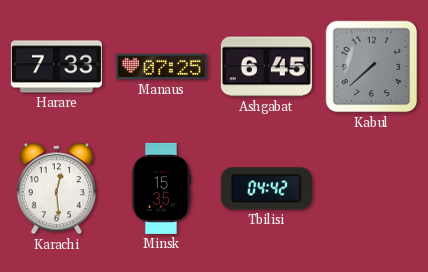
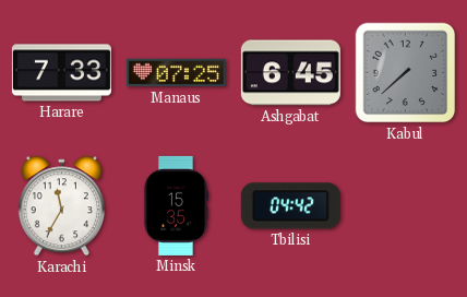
Karachi: 12:29 -> 11:35 (61, 206)
